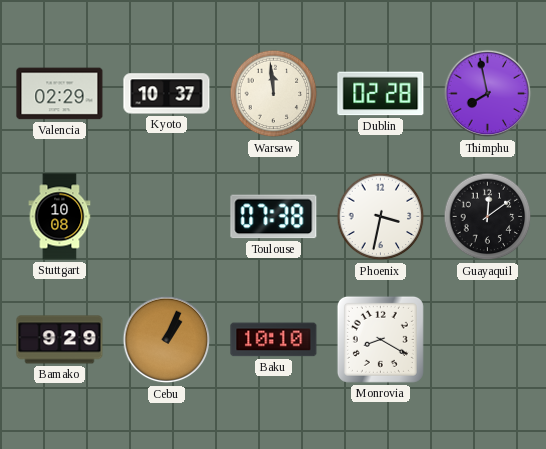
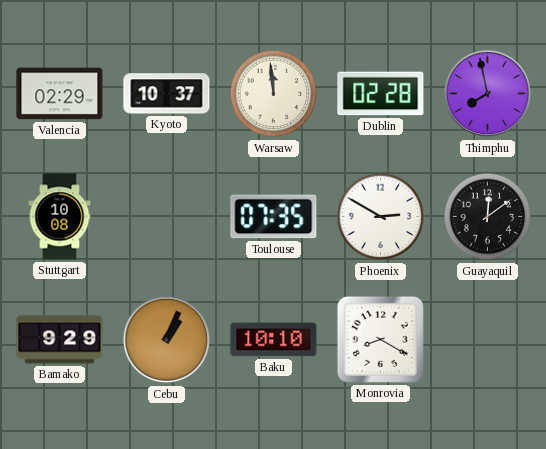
Toulouse: 07:38 -> 07:35 (274, 217)
Phoenix: 3:32 -> 2:50 (381, 217)
